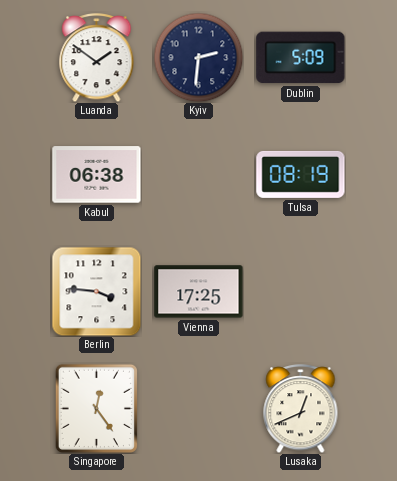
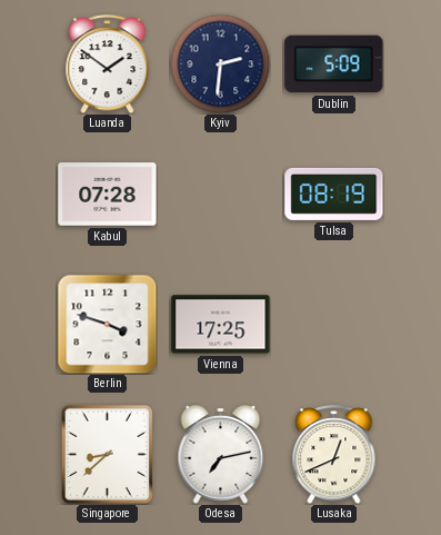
Kabul: 06:38 -> 07:28 (108, 195)
Berlin: 3:46 -> 3:48 (107, 324)
Singapore: 12:24 -> 8:38 (107, 454)
Odesa: none -> 7:13 (221, 455)
